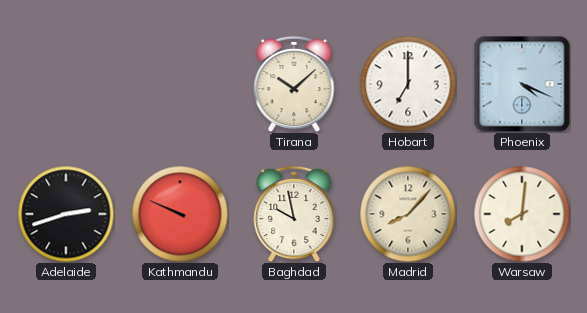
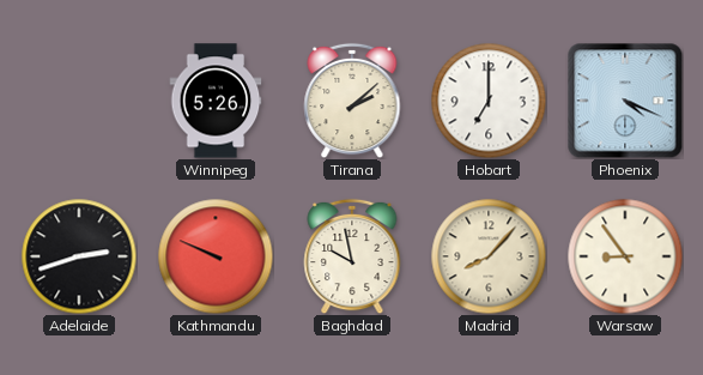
Winnipeg: none -> 5:26 (216, 101)
Tirana: 10:08 -> 2:08 (352, 101)
Warsaw: 8:01 -> 8:54 (625, 256)
